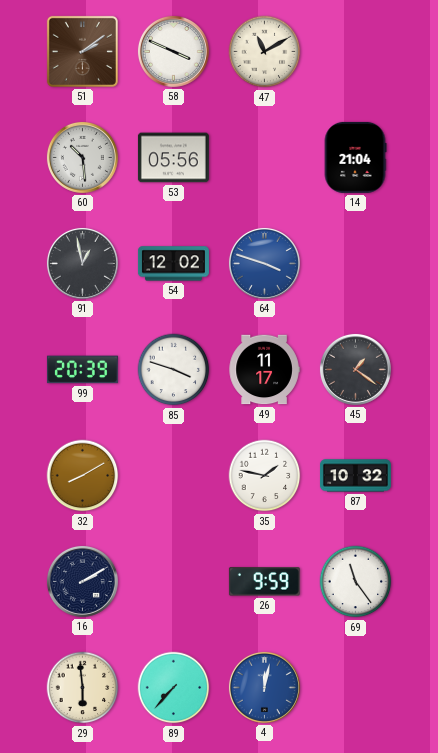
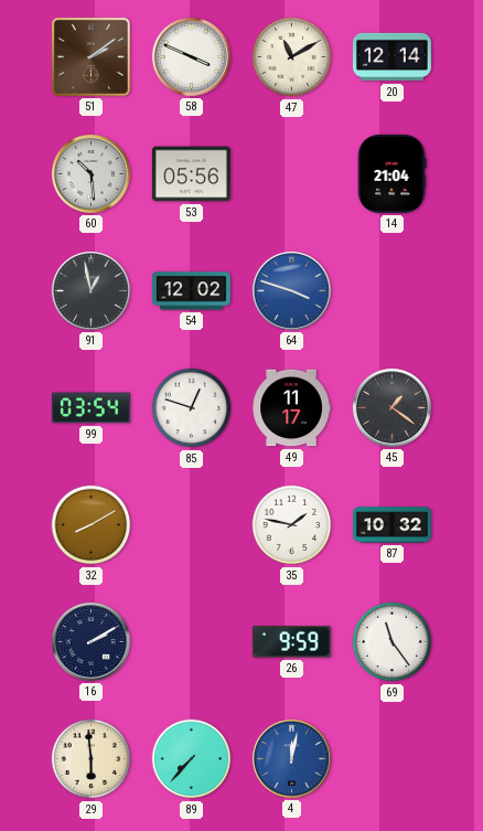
20: none -> 12:14 (391, 57)
99: 20:39 -> 03:54 (90, 408)
85: 3:48 -> 12:48 (192, 408)
